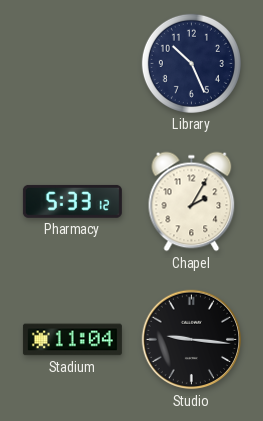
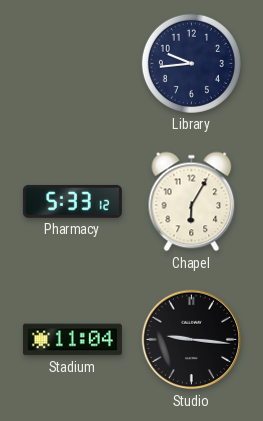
Library: 10:26 -> 9:44 (191, 63)
Chapel: 2:05 -> 6:05 (192, 202)
